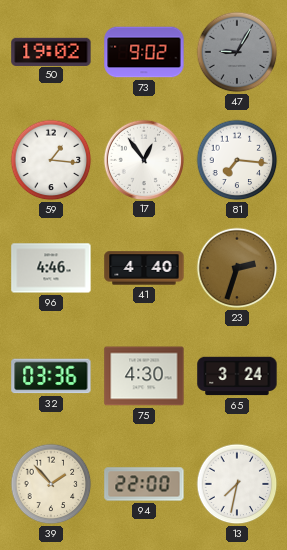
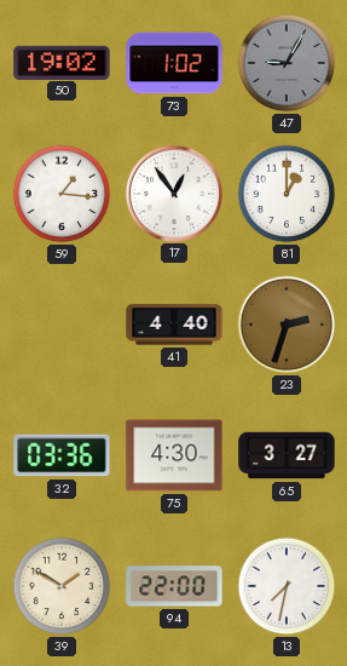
73: 9:02 -> 1:02 (174, 63)
81: 7:16 -> 1:00 (287, 194)
96: 4:46 -> none (51, 268)
65: 3:24 -> 3:27 (287, 455)
39: 1:53 -> 1:50 (62, 586)
